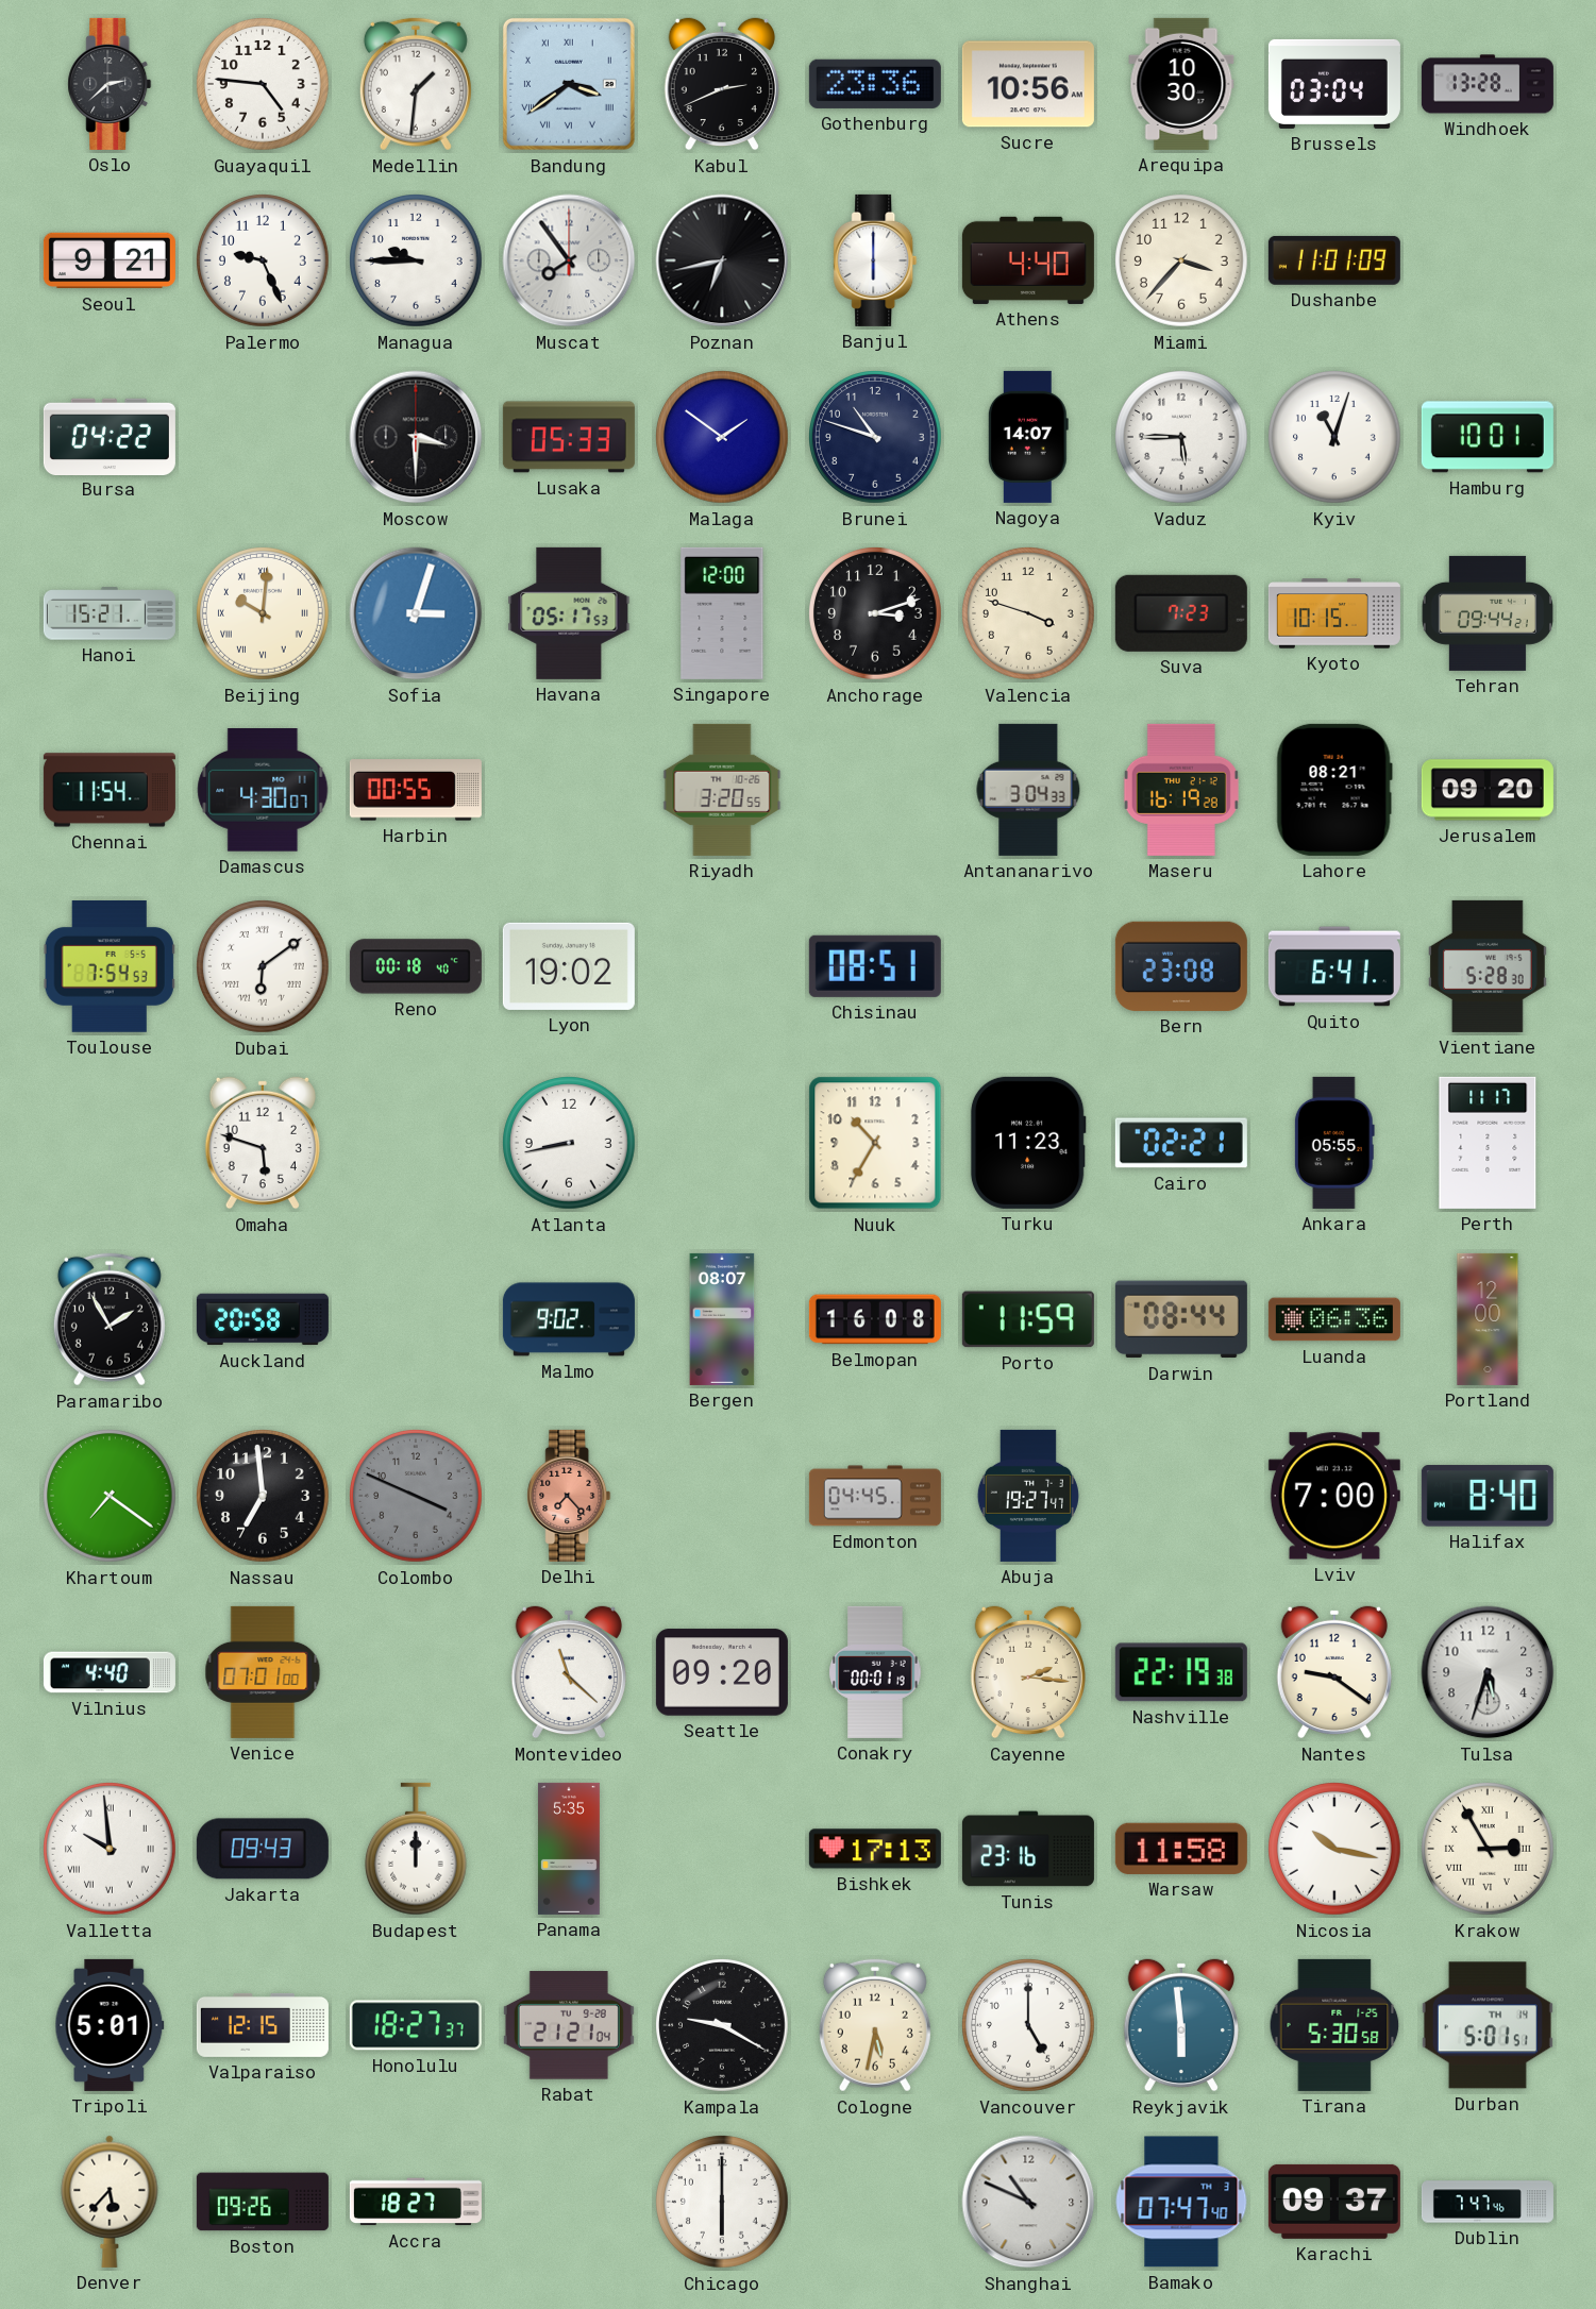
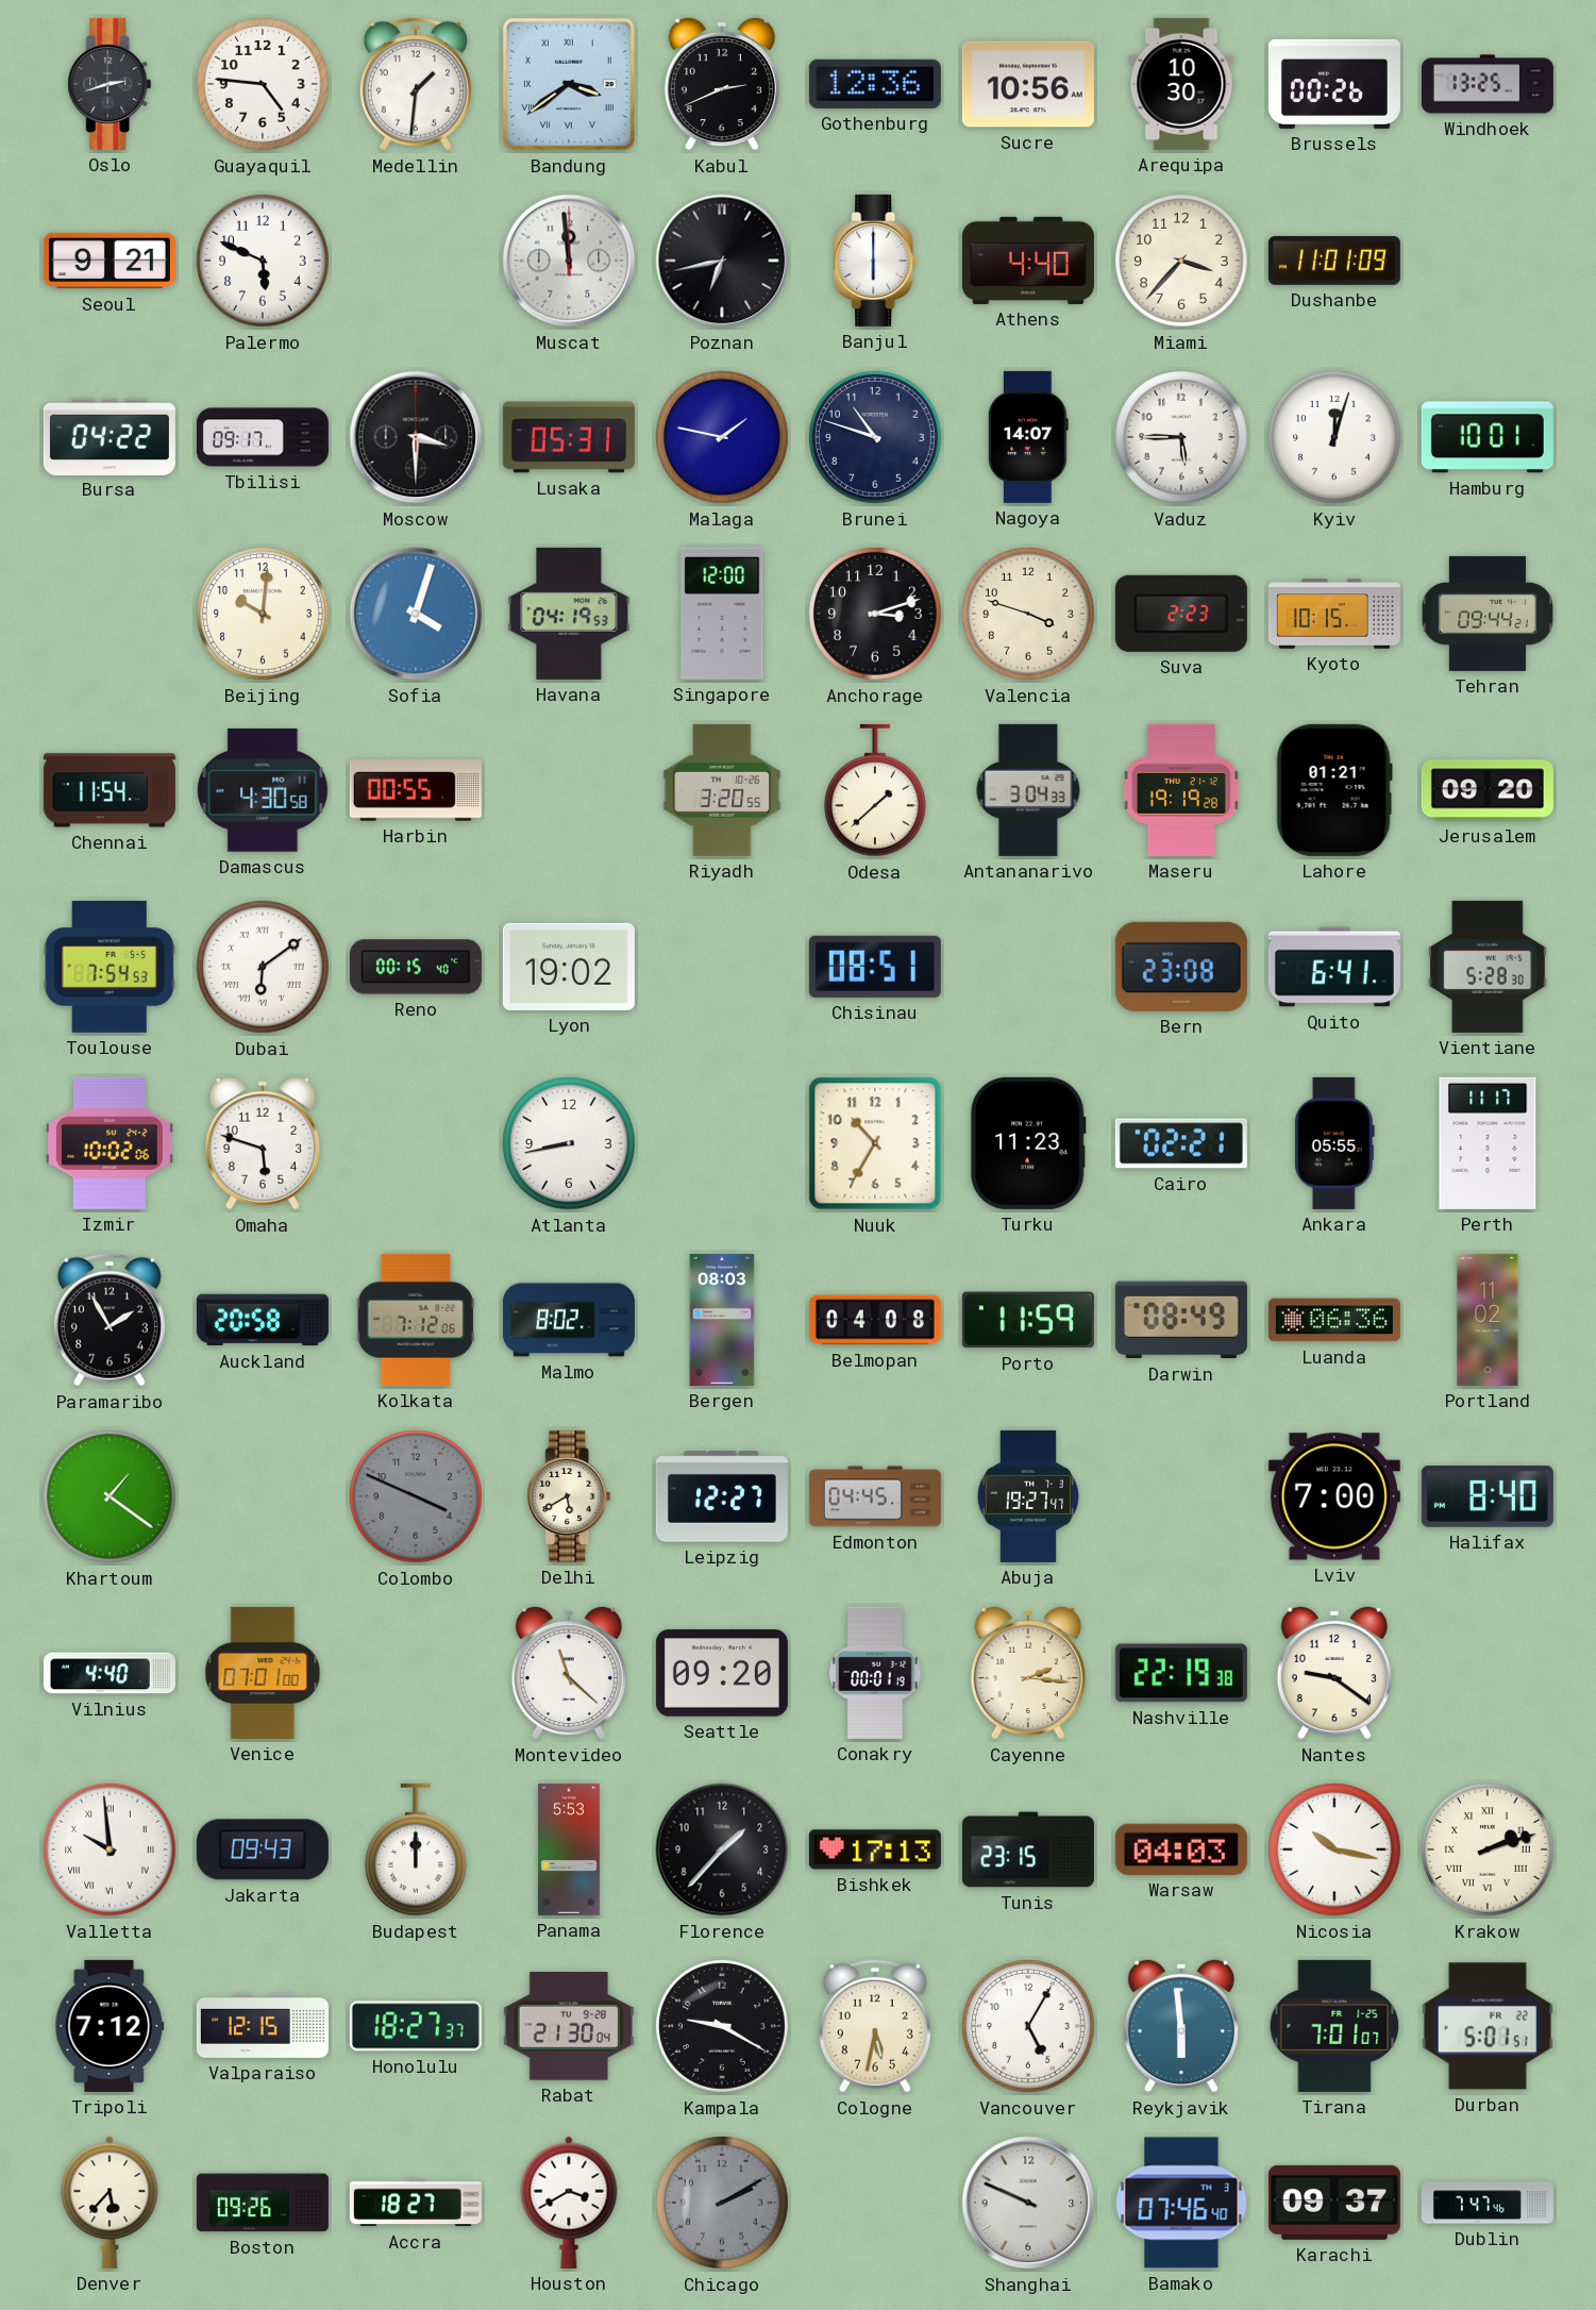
Oslo: 2:38 -> 2:42 (110, 84)
Gothenburg: 23:36 -> 12:36 (875, 84)
Brussels: 03:04 -> 00:26 (1334, 84)
Windhoek: 13:28 -> 13:25 (1488, 84)
Palermo: 9:26 -> 5:49 (264, 262)
Managua: 9:45 -> none (417, 262)
Muscat: 7:54 -> 11:59 (569, 261)
Tbilisi: none -> 09:17 (263, 437)
Lusaka: 05:33 -> 05:31 (569, 437)
Malaga: 1:51 -> 1:47 (723, 438)
Kyiv: 11:03 -> 12:03 (1335, 438)
Hanoi: 15:21 -> none (110, 613)
Beijing numerals: Roman -> Arabic (264, 615)
Sofia: 3:03 -> 4:03 (416, 614)
Havana: 05:17 -> 04:19 (569, 614)
Suva: 7:23 -> 2:23 (1181, 614)
Damascus: 4:30:07 -> 4:30:58 (263, 791)
Odesa: none -> 1:38 (875, 790)
Maseru: 16:19 -> 19:19 (1181, 790)
Lahore: 08:21 -> 01:21 (1334, 790)
Reno: 00:18 -> 00:15 (416, 967)
Izmir: none -> 10:02 (110, 1143)
Kolkata: none -> 7:12 (416, 1320)
Malmo: 9:02 -> 8:02 (569, 1320)
Bergen: 08:07 -> 08:03 (722, 1320)
Belmopan: 16:08 -> 04:08 (875, 1320)
Darwin: 08:44 -> 08:49 (1181, 1320)
Portland: 12:00 -> 11:02 (1488, 1320)
Khartoum: 7:21 -> 1:21 (111, 1497)
Nassau: 6:59 -> none (264, 1497)
Delhi: 7:23 -> 5:40 (569, 1496)
Delhi dial: salmon -> cream (569, 1496)
Leipzig: none -> 12:27 (722, 1496)
Tulsa: 5:33 -> none (1488, 1672)
Panama: 5:35 -> 5:53 (569, 1849)
Florence: none -> 1:37 (722, 1849)
Tunis: 23:16 -> 23:15 (1028, 1849)
Warsaw: 11:58 -> 04:03 (1181, 1849)
Krakow: 2:55 -> 2:12 (1489, 1851)
Tripoli: 5:01 -> 7:12 (110, 2026)
Rabat: 21:21 -> 21:30 (569, 2026)
Vancouver: 5:00 -> 5:05 (1029, 2027)
Tirana: 5:30 -> 7:01 (1334, 2026)
Durban date: TH 14 -> FR 22 (1488, 2026)
Houston: none -> 3:40 (569, 2203)
Chicago: 6:00 -> 2:10 (723, 2204)
Chicago dial: white -> grey (723, 2204)
Shanghai: 10:49 -> 9:49 (1028, 2203)
Bamako: 07:47 -> 07:46 (1181, 2203)
